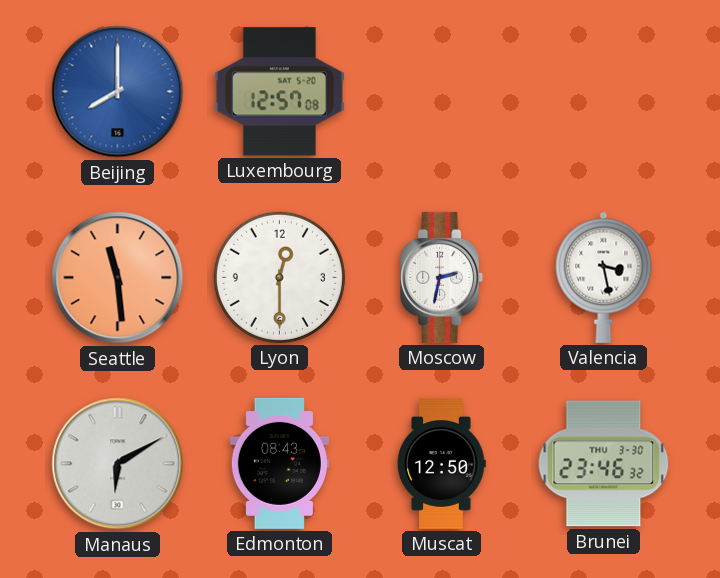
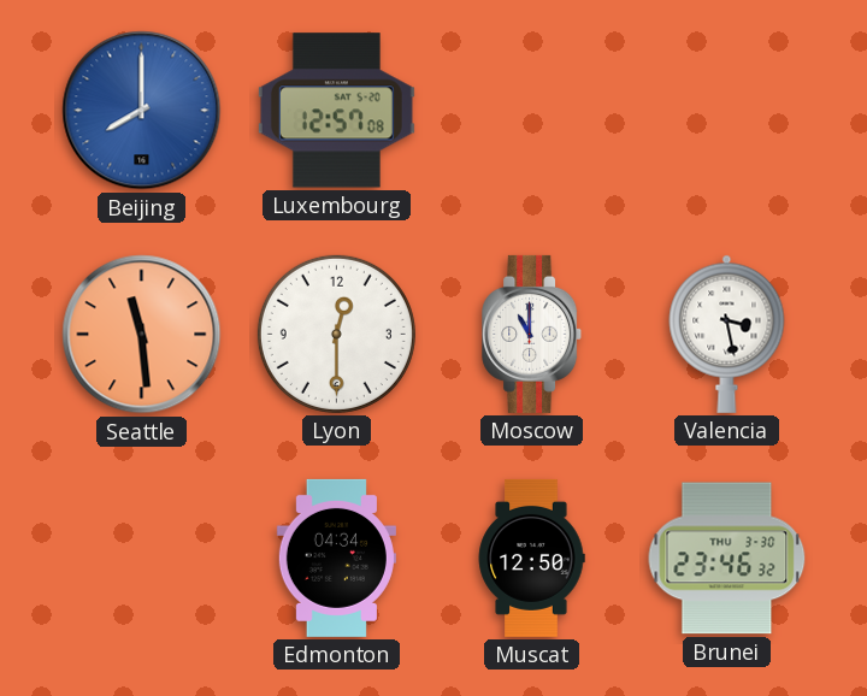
Moscow: 2:32 -> 11:00 (532, 334)
Manaus: 6:10 -> none (118, 464)
Edmonton: 08:43 -> 04:34 (336, 558)
